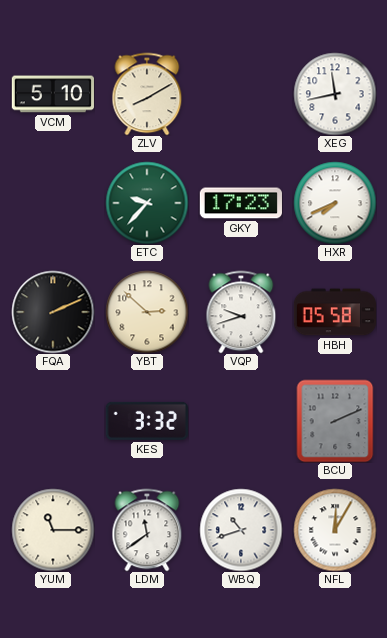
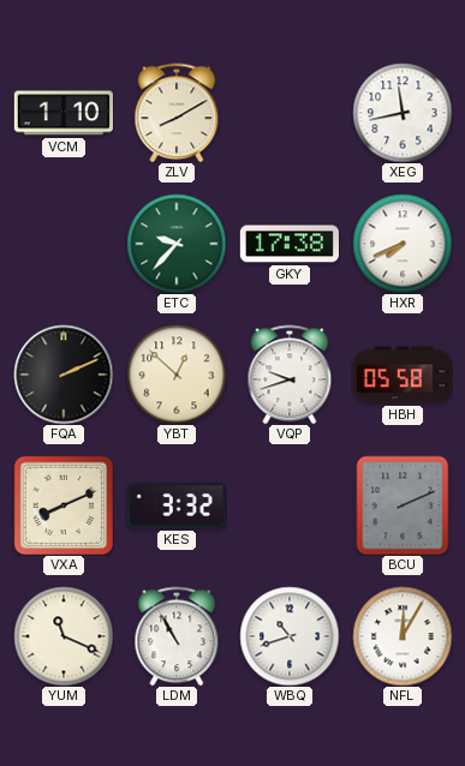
VCM: 5:10 -> 1:10 (64, 113)
GKY: 17:23 -> 17:38 (290, 244)
YBT: 2:52 -> 12:52 (177, 375)
VXA: none -> 8:11 (64, 505)
YUM: 11:15 -> 11:19 (64, 636)
LDM: 11:39 -> 10:55 (177, 636)
